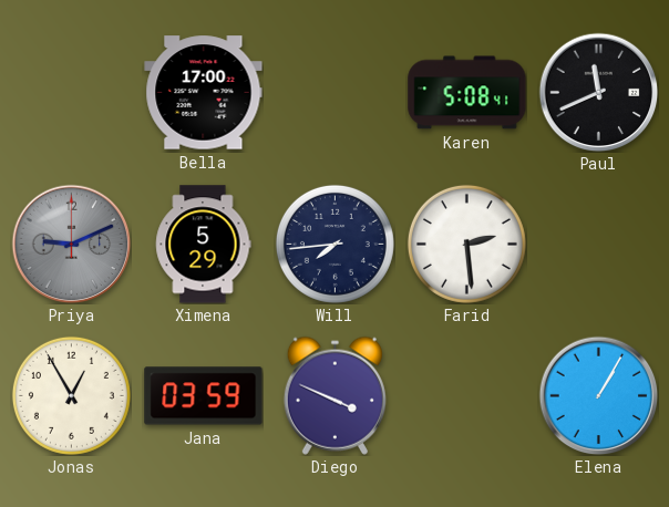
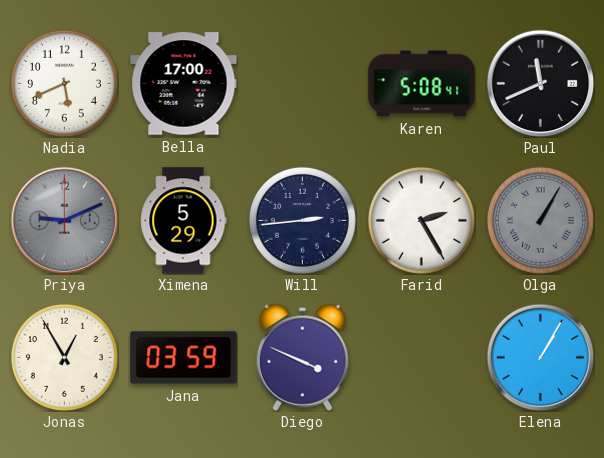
Nadia: none -> 5:41 (64, 83)
Will: 7:44 -> 2:44 (302, 220)
Farid: 2:29 -> 2:25 (421, 220)
Olga: none -> 1:05 (540, 220)
